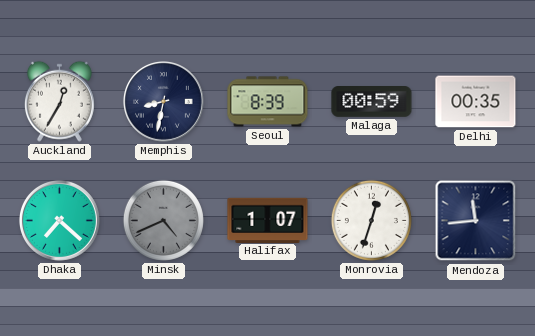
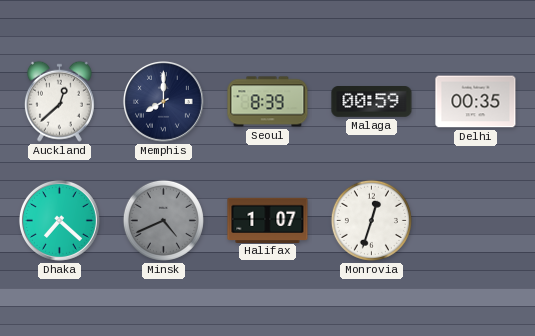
Auckland: 12:35 -> 12:38 (59, 101)
Memphis: 8:32 -> 8:00 (163, 101)
Mendoza: 11:44 -> none (476, 221)
